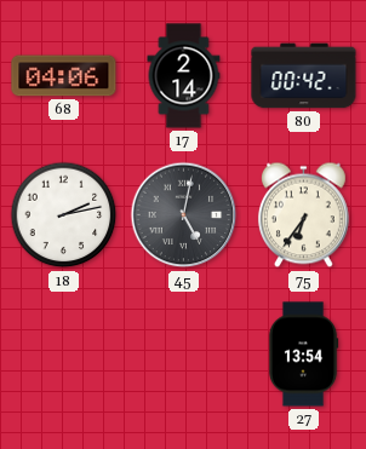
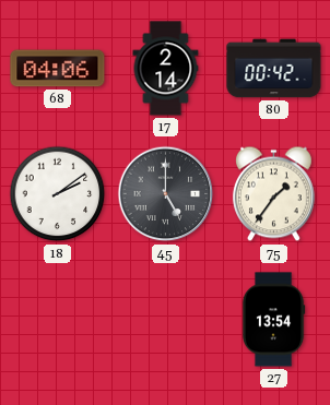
18: 2:13 -> 2:09 (58, 194)
45: 5:02 -> 5:00 (166, 194)
75: 6:36 -> 1:36 (273, 194)
